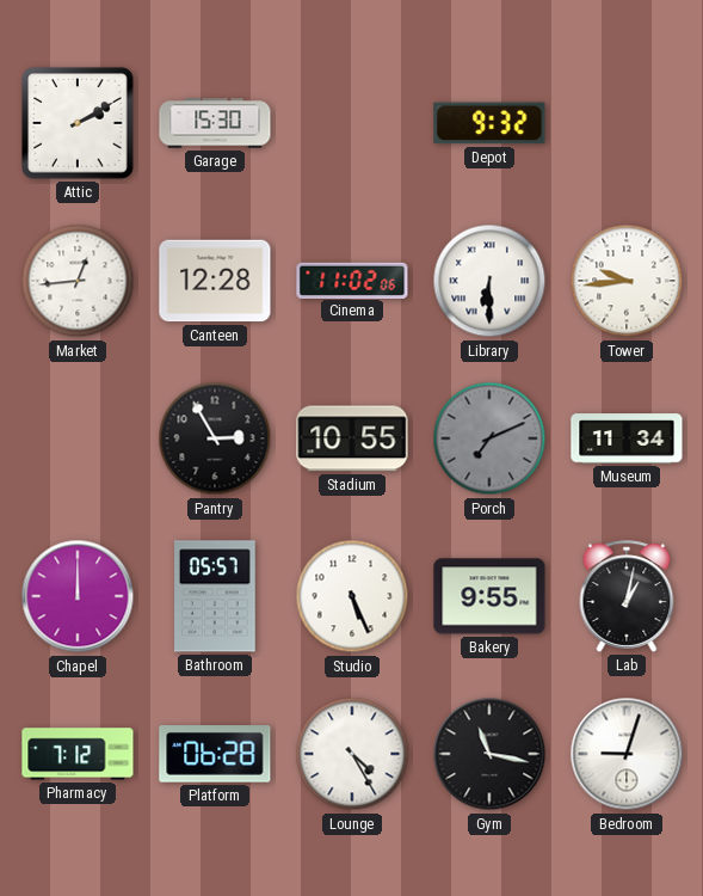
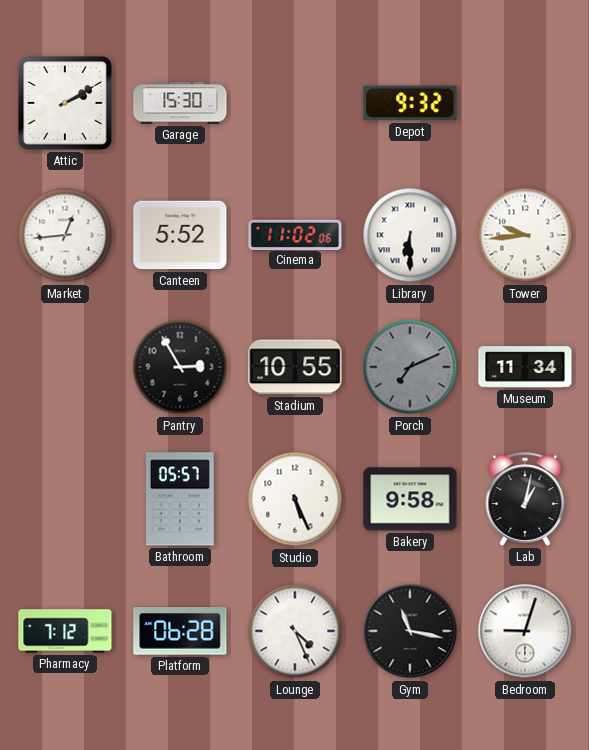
Canteen: 12:28 -> 5:52 (180, 235)
Chapel: 12:00 -> none (78, 596)
Bakery: 9:55 -> 9:58 (410, 499)
Lounge: 4:25 -> 4:26 (295, 631)
